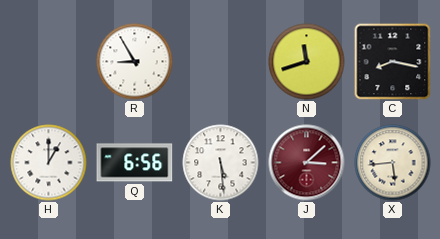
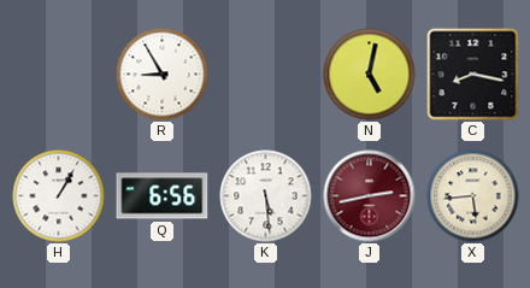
N: 11:42 -> 5:02 (370, 75)
H: 1:00 -> 1:05 (59, 196)
J: 3:08 -> 2:43 (370, 196)
